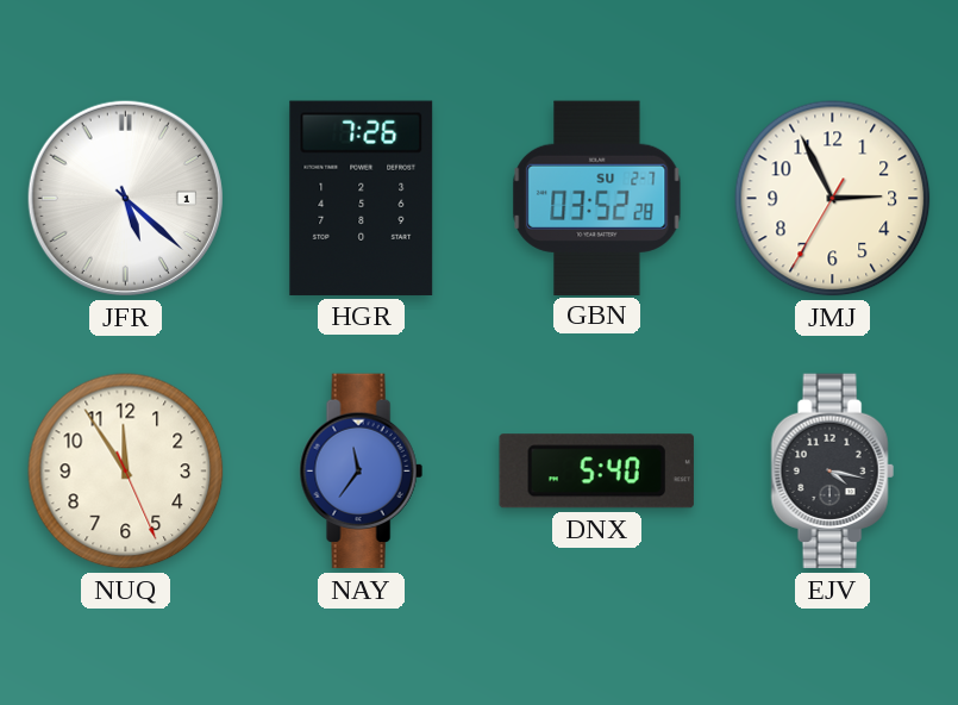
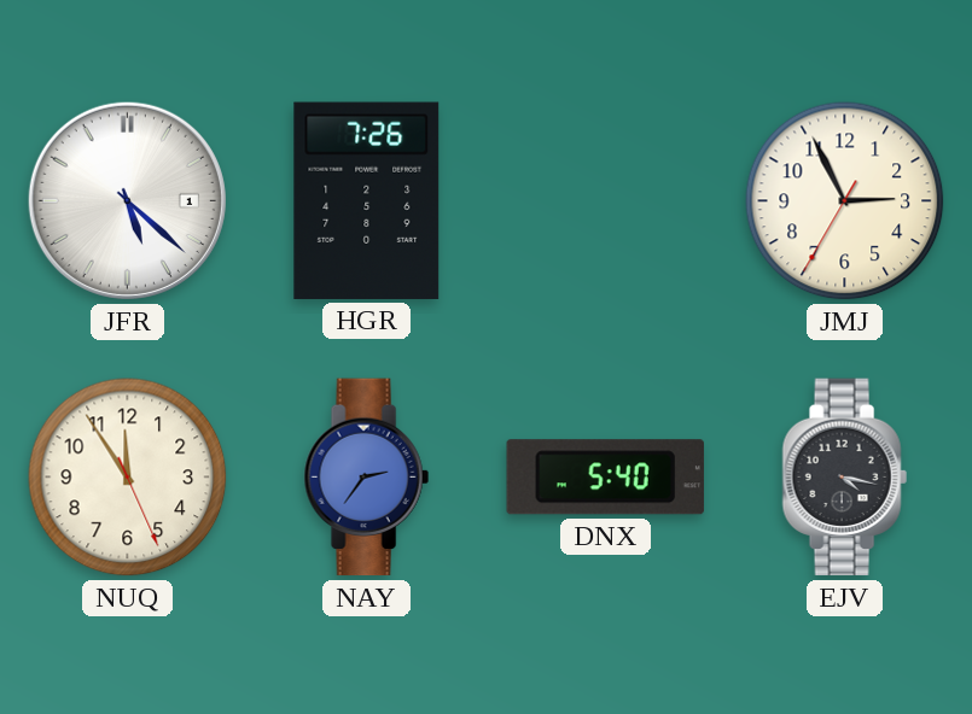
GBN: 03:52 -> none (597, 198)
NAY: 11:36 -> 2:36 (366, 478)
